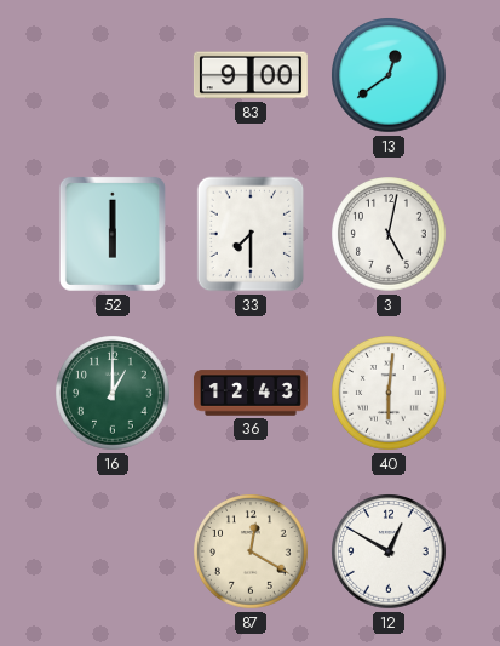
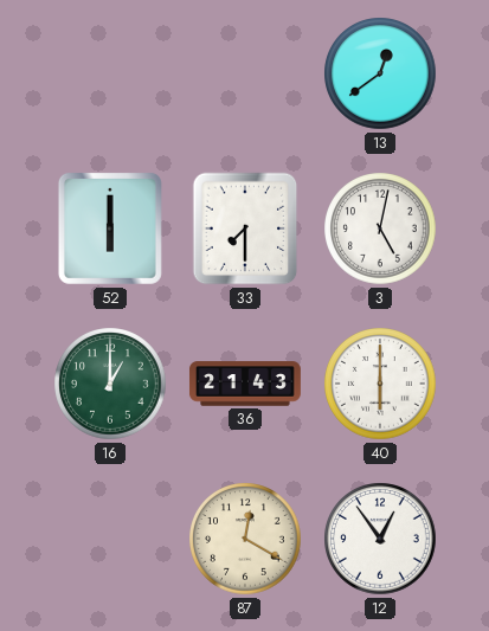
83: 9:00 -> none (251, 75)
36: 12:43 -> 21:43 (245, 384)
40: 6:01 -> 6:00 (380, 384)
12: 12:50 -> 12:54 (380, 539)
